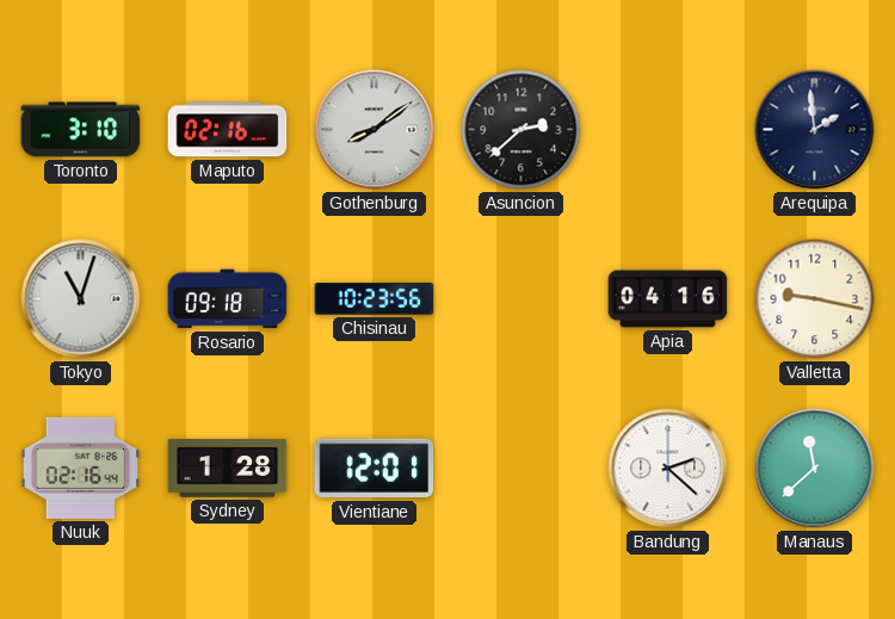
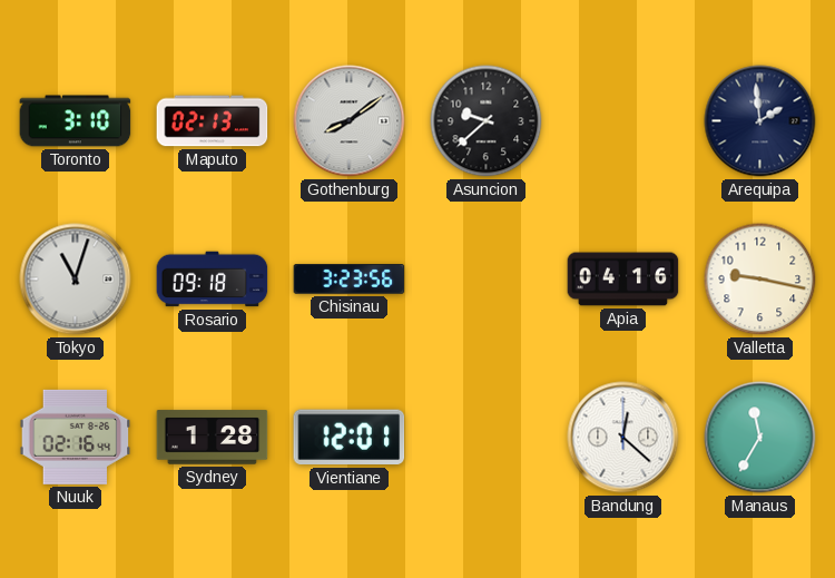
Maputo: 02:16 -> 02:13 (213, 121)
Asuncion: 2:38 -> 9:38 (487, 121)
Chisinau: 10:23 -> 3:23 (350, 280)
Bandung: 2:22 -> 12:22 (623, 438)
Manaus: 11:38 -> 11:35 (760, 438)
